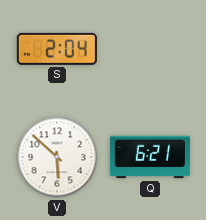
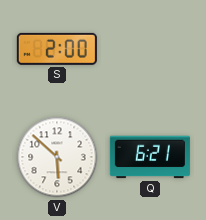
S: 2:04 -> 2:00 (57, 49)
